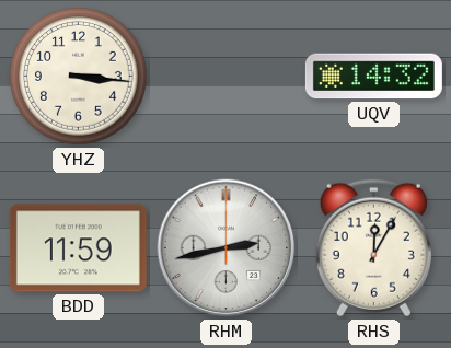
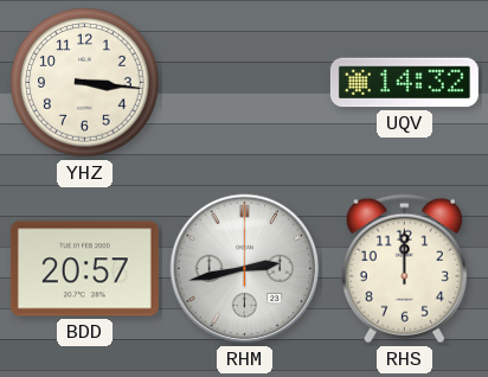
BDD: 11:59 -> 20:57 (84, 269)
RHS: 12:05 -> 12:00 (404, 269)
